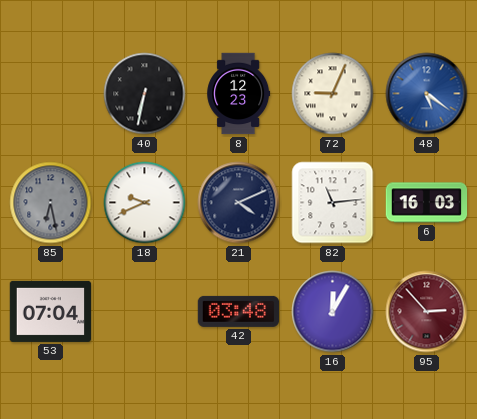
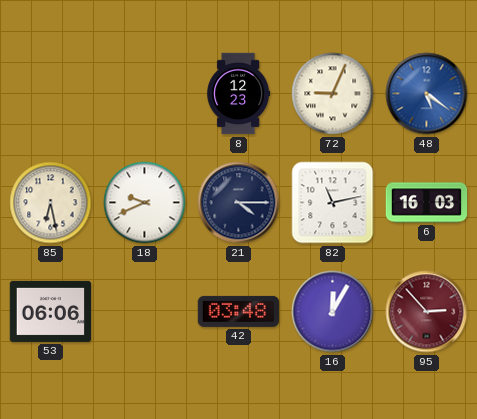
40: 6:32 -> none (145, 94)
85 dial: grey -> cream (51, 203)
21: 4:11 -> 4:15 (239, 203)
82: 11:14 -> 11:13 (333, 203)
53: 07:04 -> 06:06 (51, 311)
